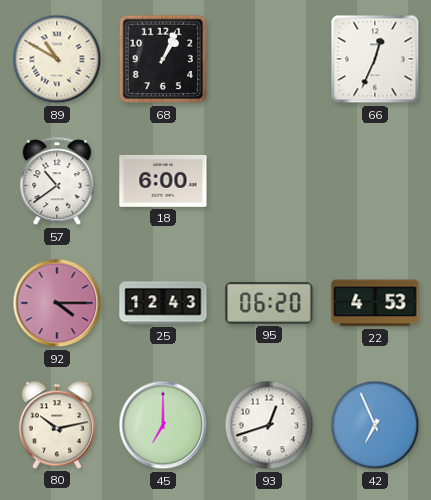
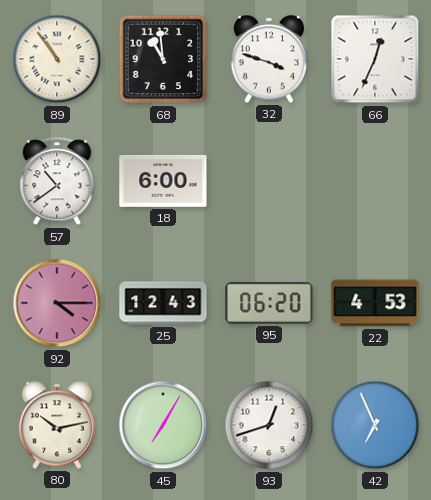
89: 10:50 -> 10:54 (57, 59)
68: 1:04 -> 10:59 (163, 59)
32: none -> 3:48 (269, 59)
45: 7:00 -> 7:05 (163, 425)
